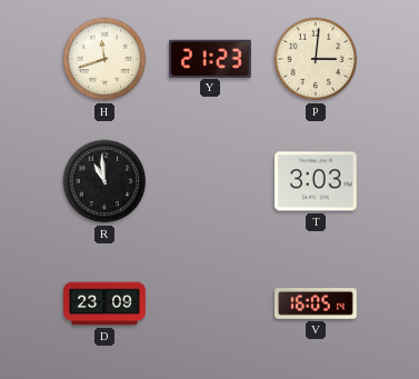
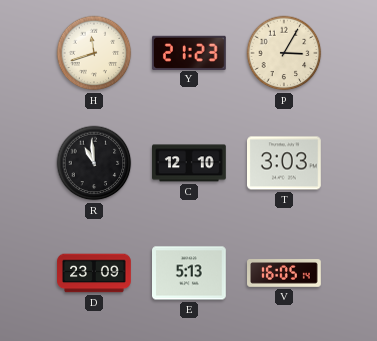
P: 3:01 -> 3:05 (284, 53)
C: none -> 12:10 (190, 163)
E: none -> 5:13 (190, 273)
